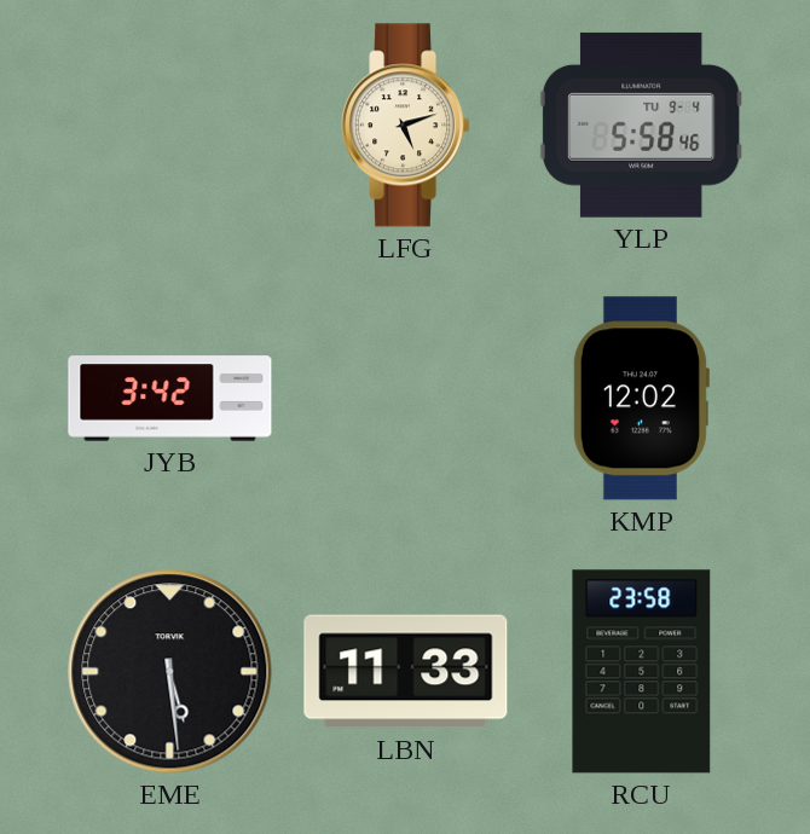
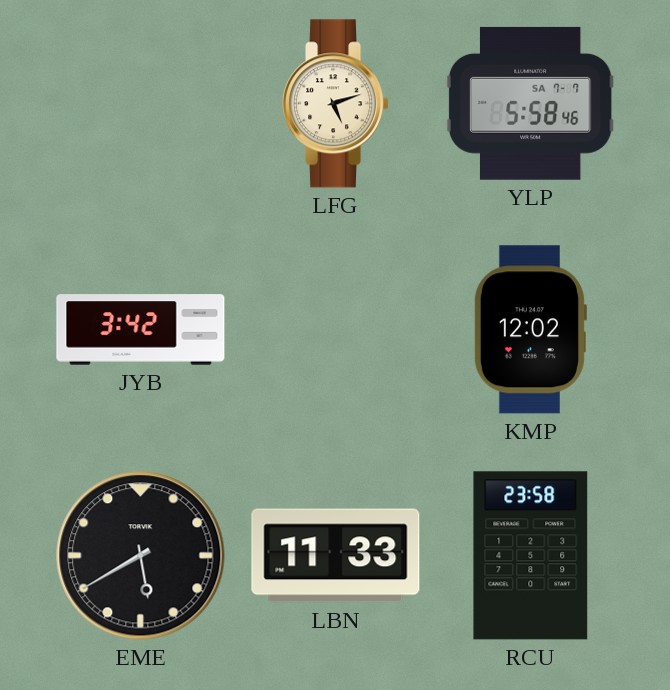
YLP date: TU 9-4 -> SA 7-7 (530, 103)
EME: 5:29 -> 5:40 (141, 556)
